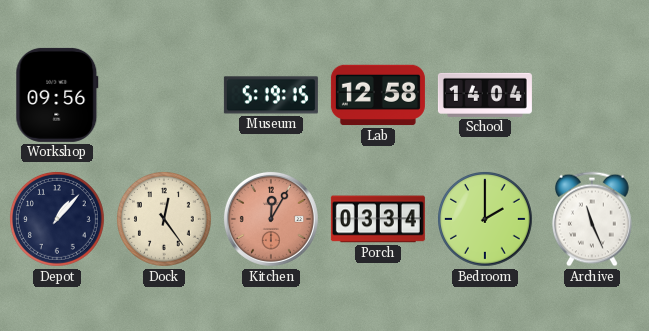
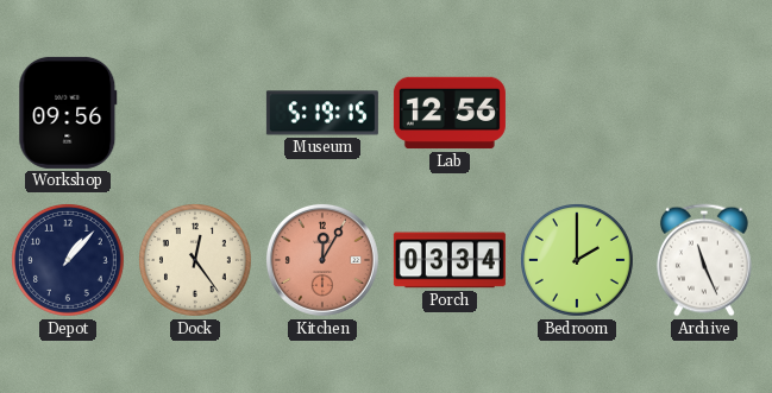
Lab: 12:58 -> 12:56 (450, 113)
School: 14:04 -> none (485, 95)
